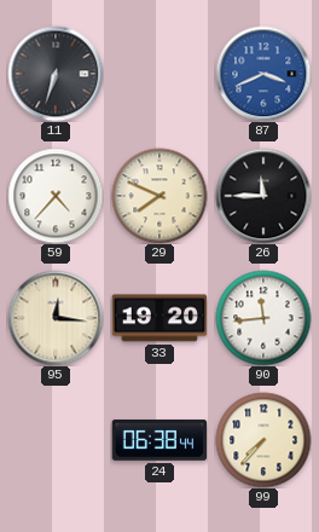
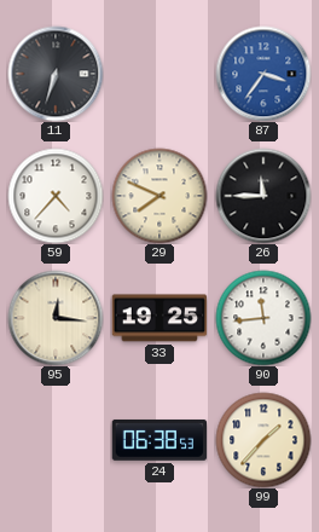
87: 3:41 -> 3:36 (263, 74)
33: 19:20 -> 19:25 (159, 318)
24: 06:38:44 -> 06:38:53 (159, 440)
99: 7:37 -> 1:37 (263, 440)
